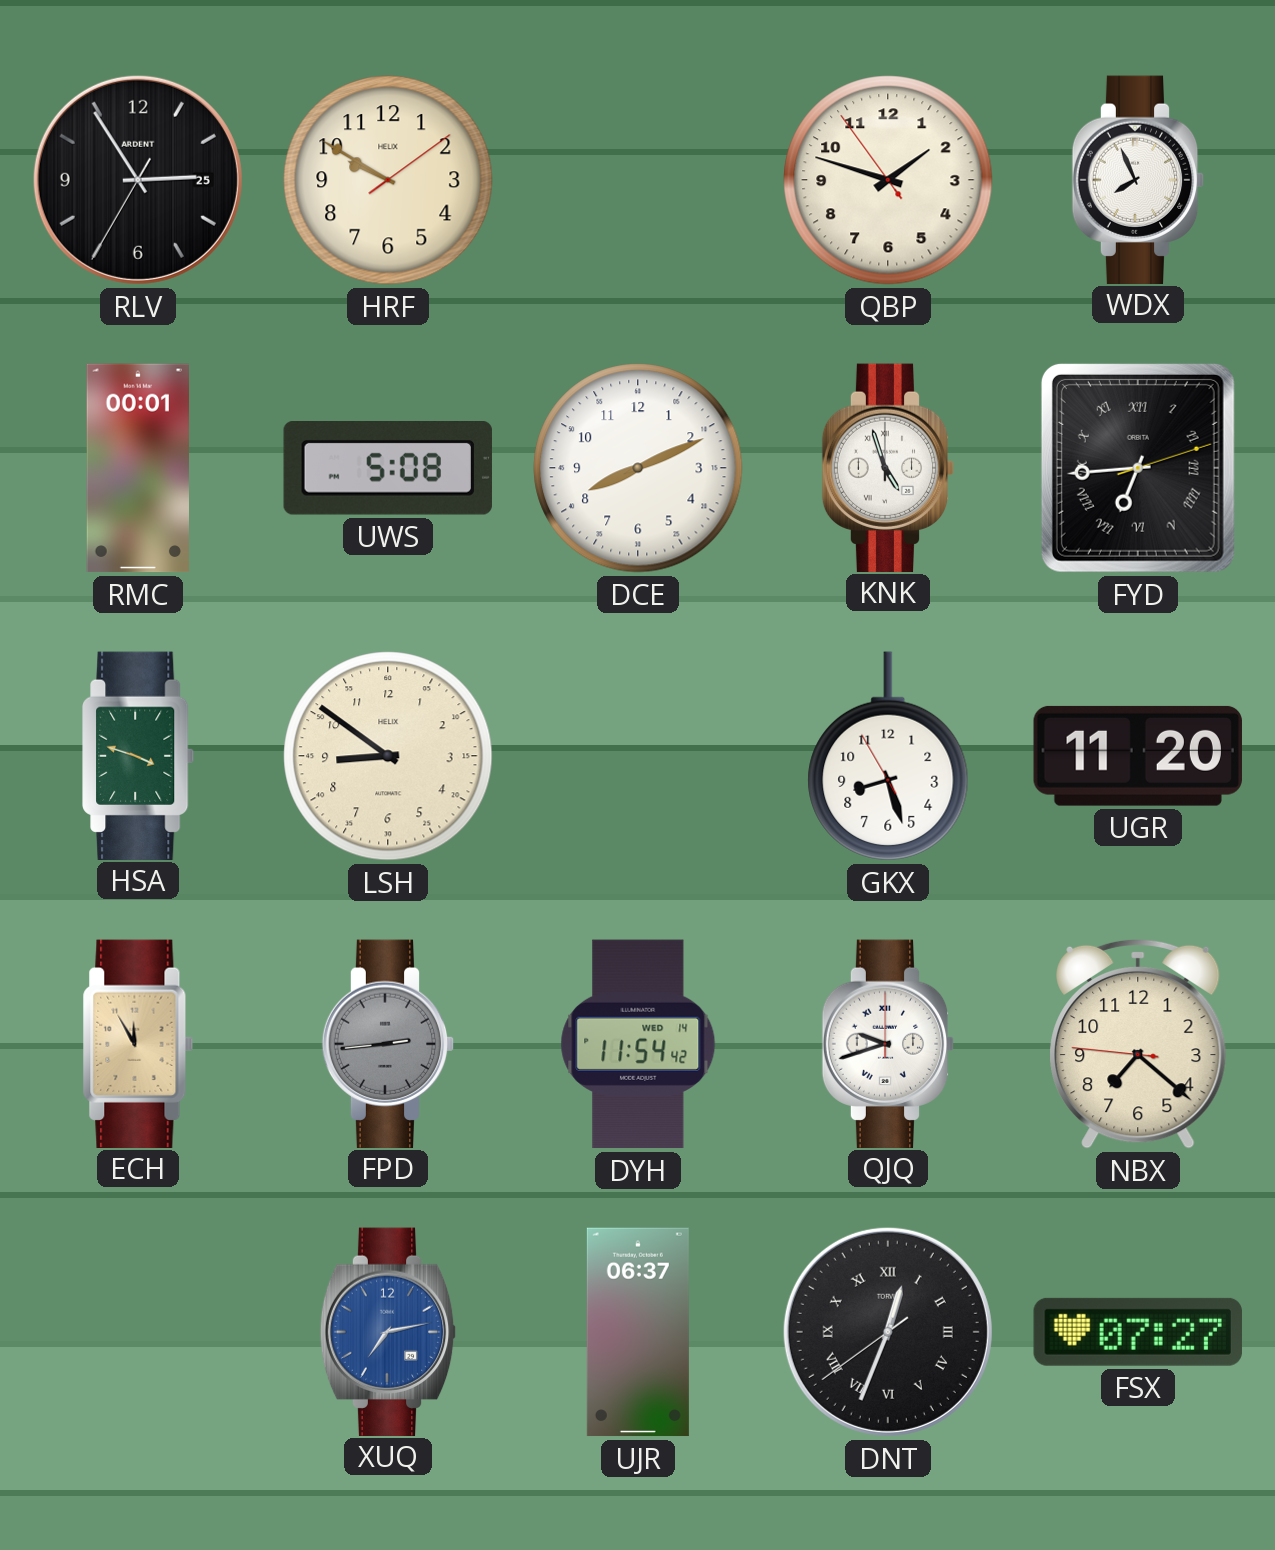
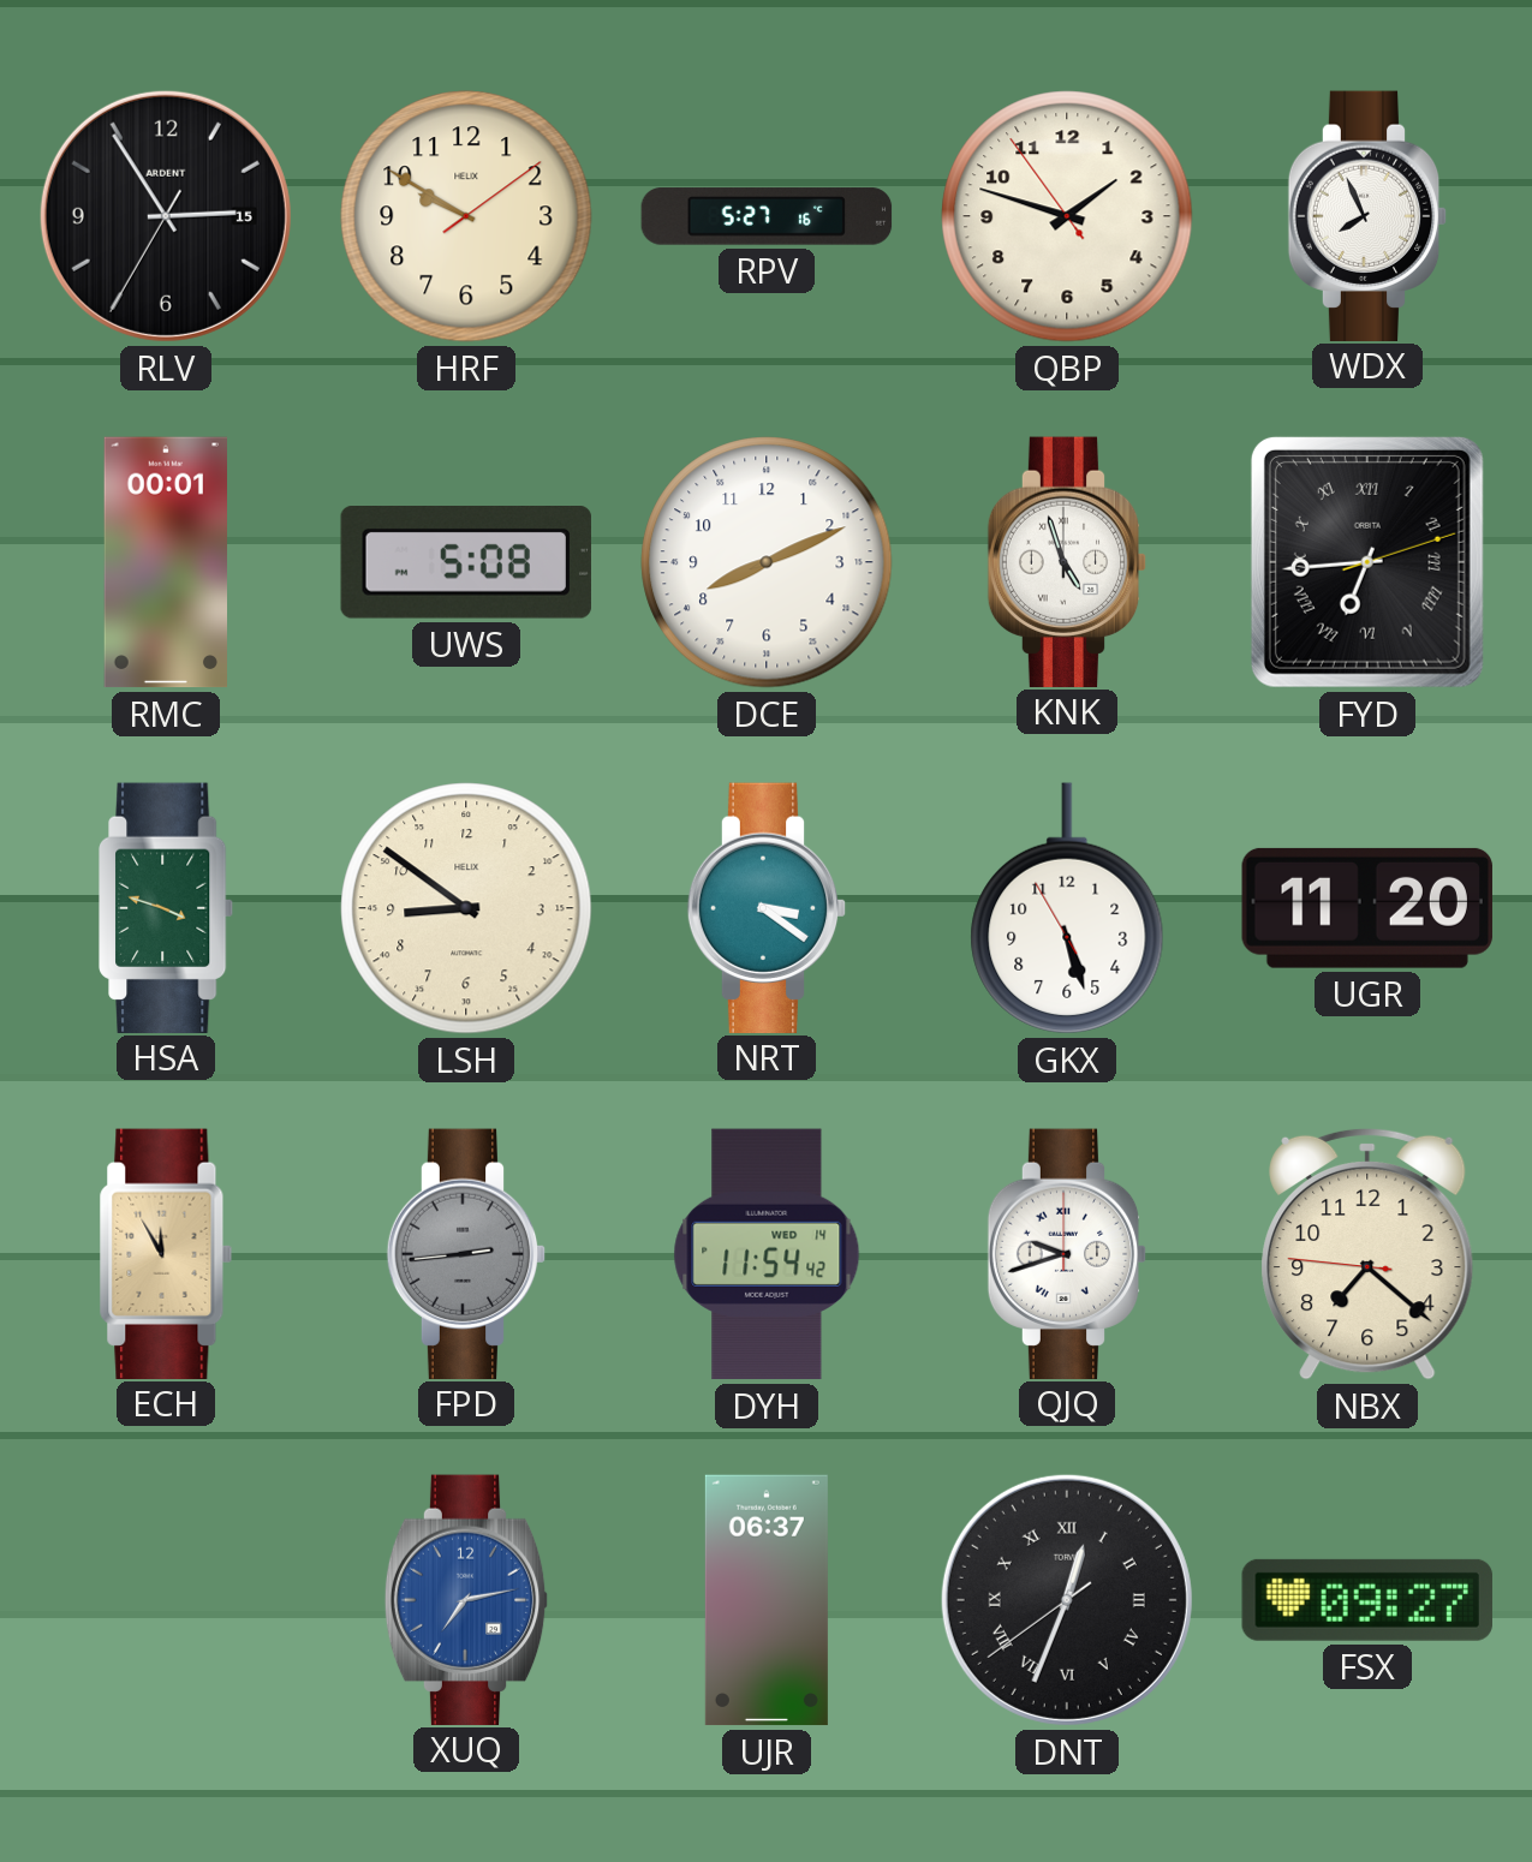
RLV date: 25 -> 15 (166, 216)
RPV: none -> 5:27 (767, 216)
NRT: none -> 3:21 (767, 907)
GKX: 8:26 -> 5:26 (1067, 908)
FSX: 07:27 -> 09:27 (1367, 1600)
